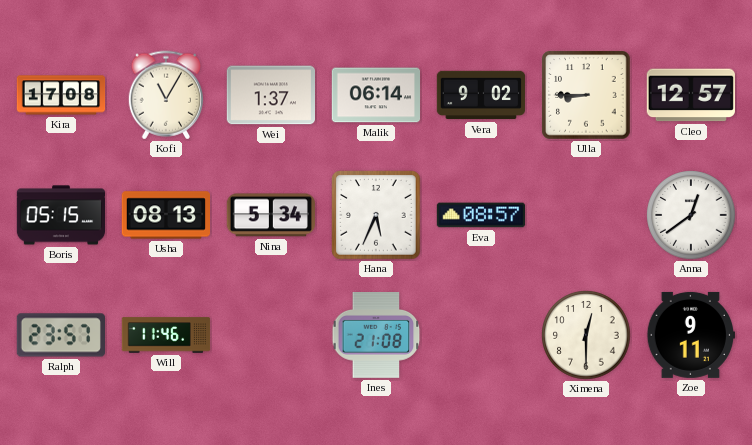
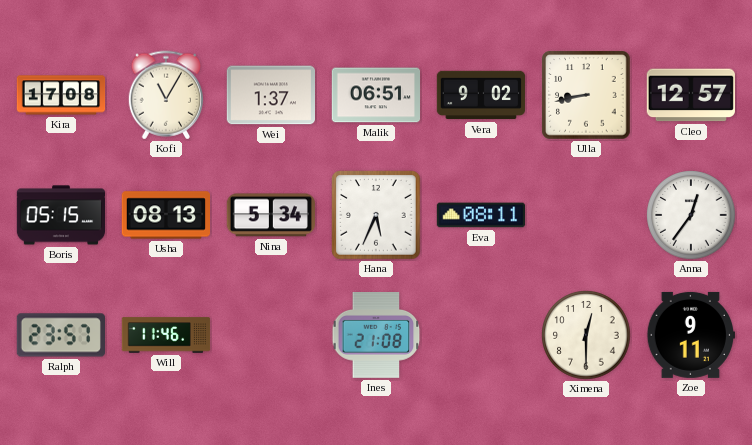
Malik: 06:14 -> 06:51 (376, 95)
Ulla: 8:45 -> 8:43 (586, 95)
Eva: 08:57 -> 08:11 (481, 215)
Anna: 12:39 -> 12:36 (691, 215)
